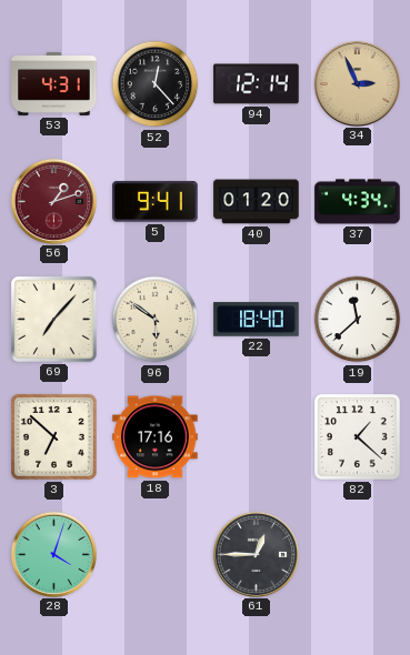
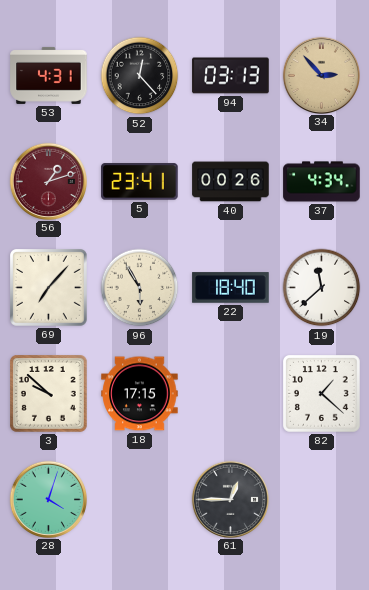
94: 12:14 -> 03:13 (231, 76)
34: 2:56 -> 2:53 (321, 75)
5: 9:41 -> 23:41 (140, 182)
40: 01:20 -> 00:26 (231, 182)
96: 5:51 -> 5:55 (140, 288)
3: 6:52 -> 9:52 (49, 394)
18: 17:16 -> 17:15 (140, 394)
